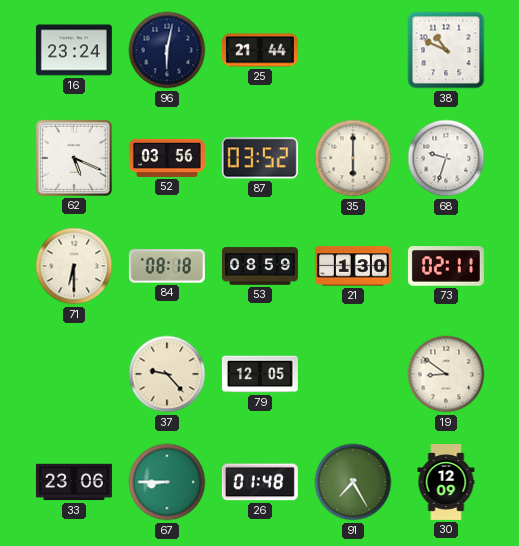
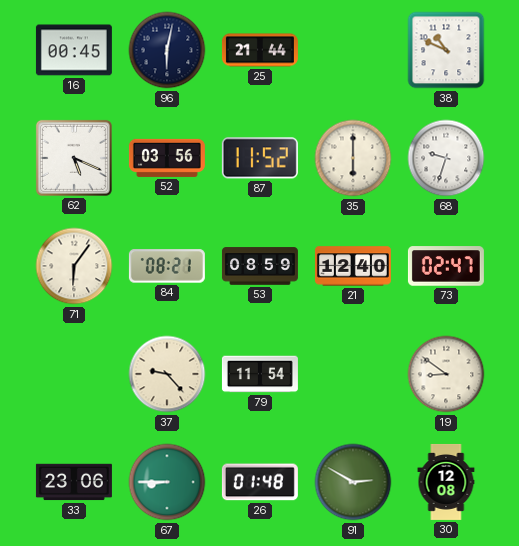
16: 23:24 -> 00:45 (74, 50)
87: 03:52 -> 11:52 (260, 158)
71: 6:30 -> 6:06 (74, 266)
84: 08:18 -> 08:21 (167, 266)
21: 1:30 -> 12:40 (353, 266)
73: 02:11 -> 02:47 (446, 266)
79: 12:05 -> 11:54 (260, 374)
91: 7:25 -> 2:50 (353, 482)
30: 12:09 -> 12:08 (446, 482)
